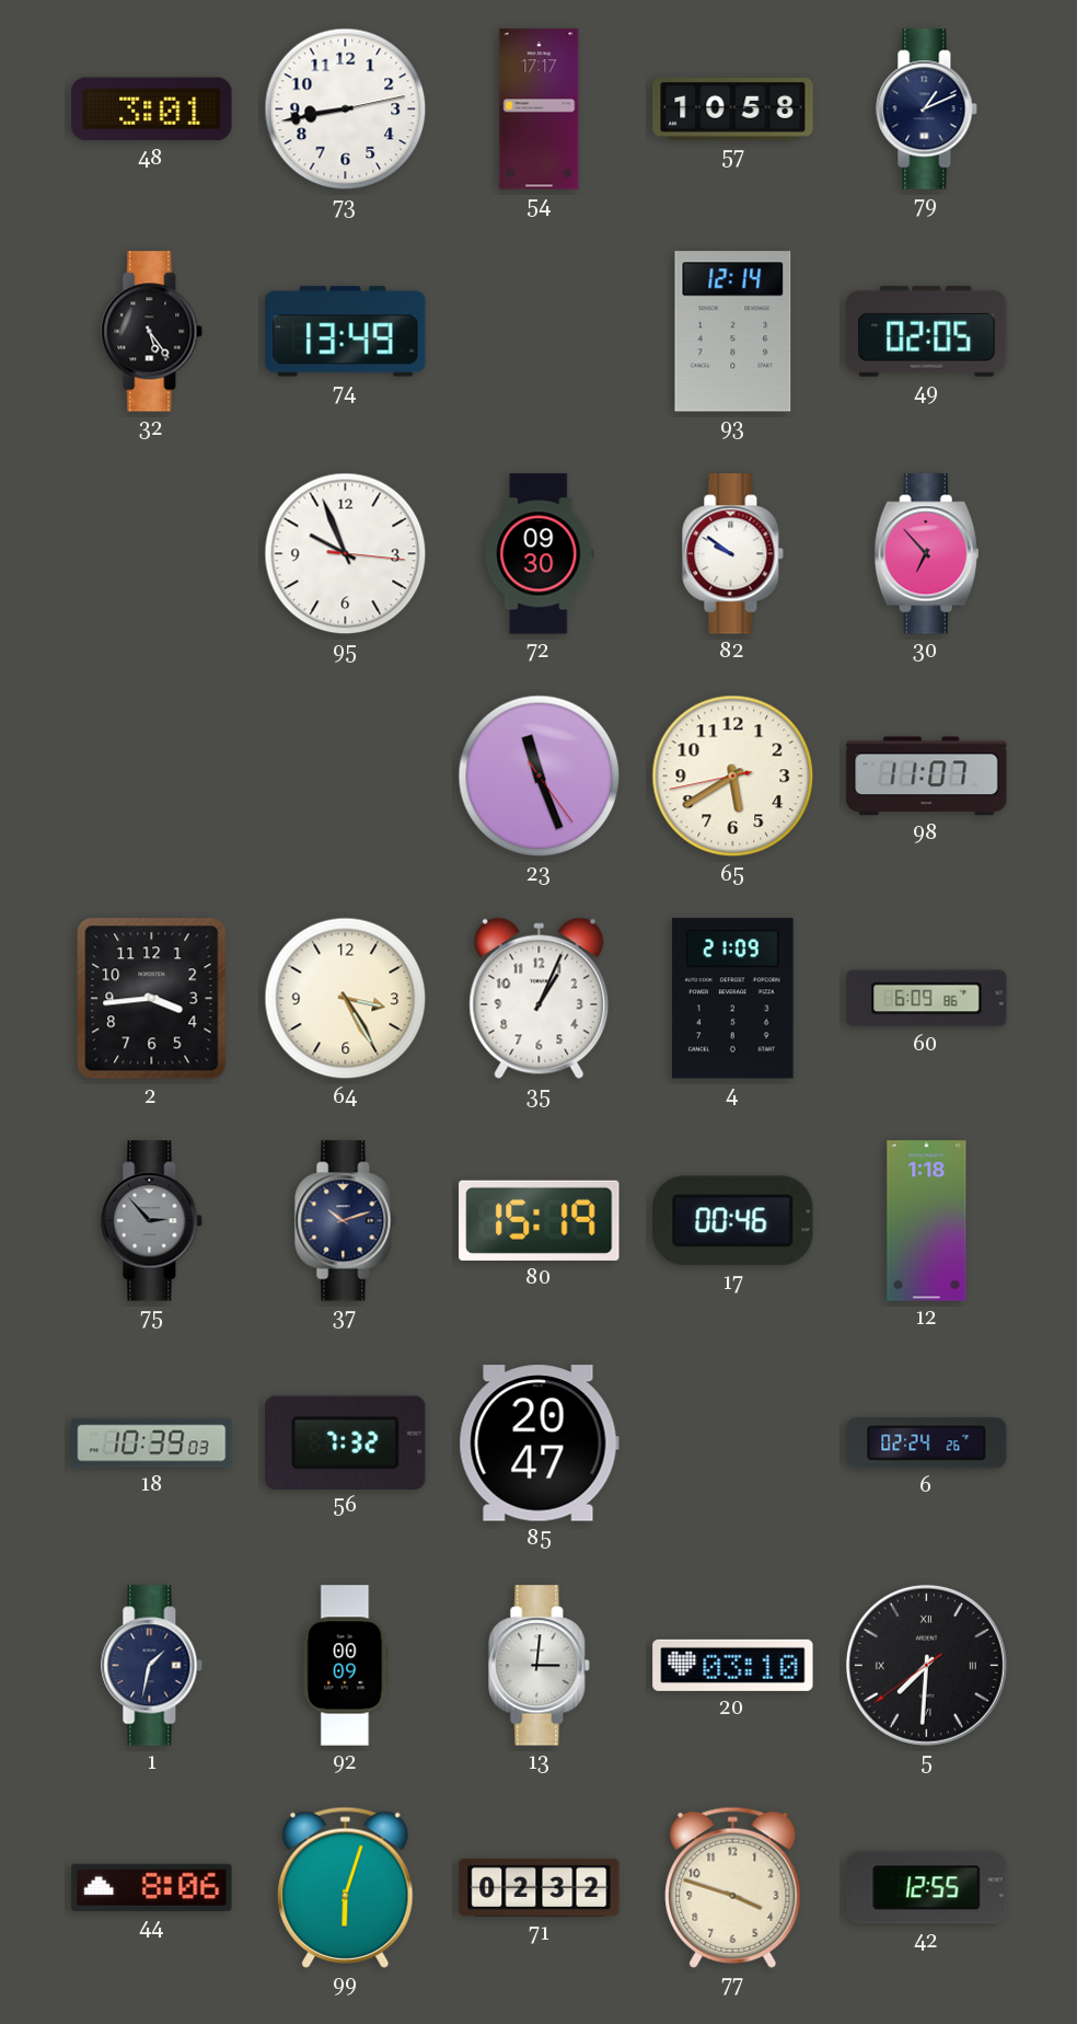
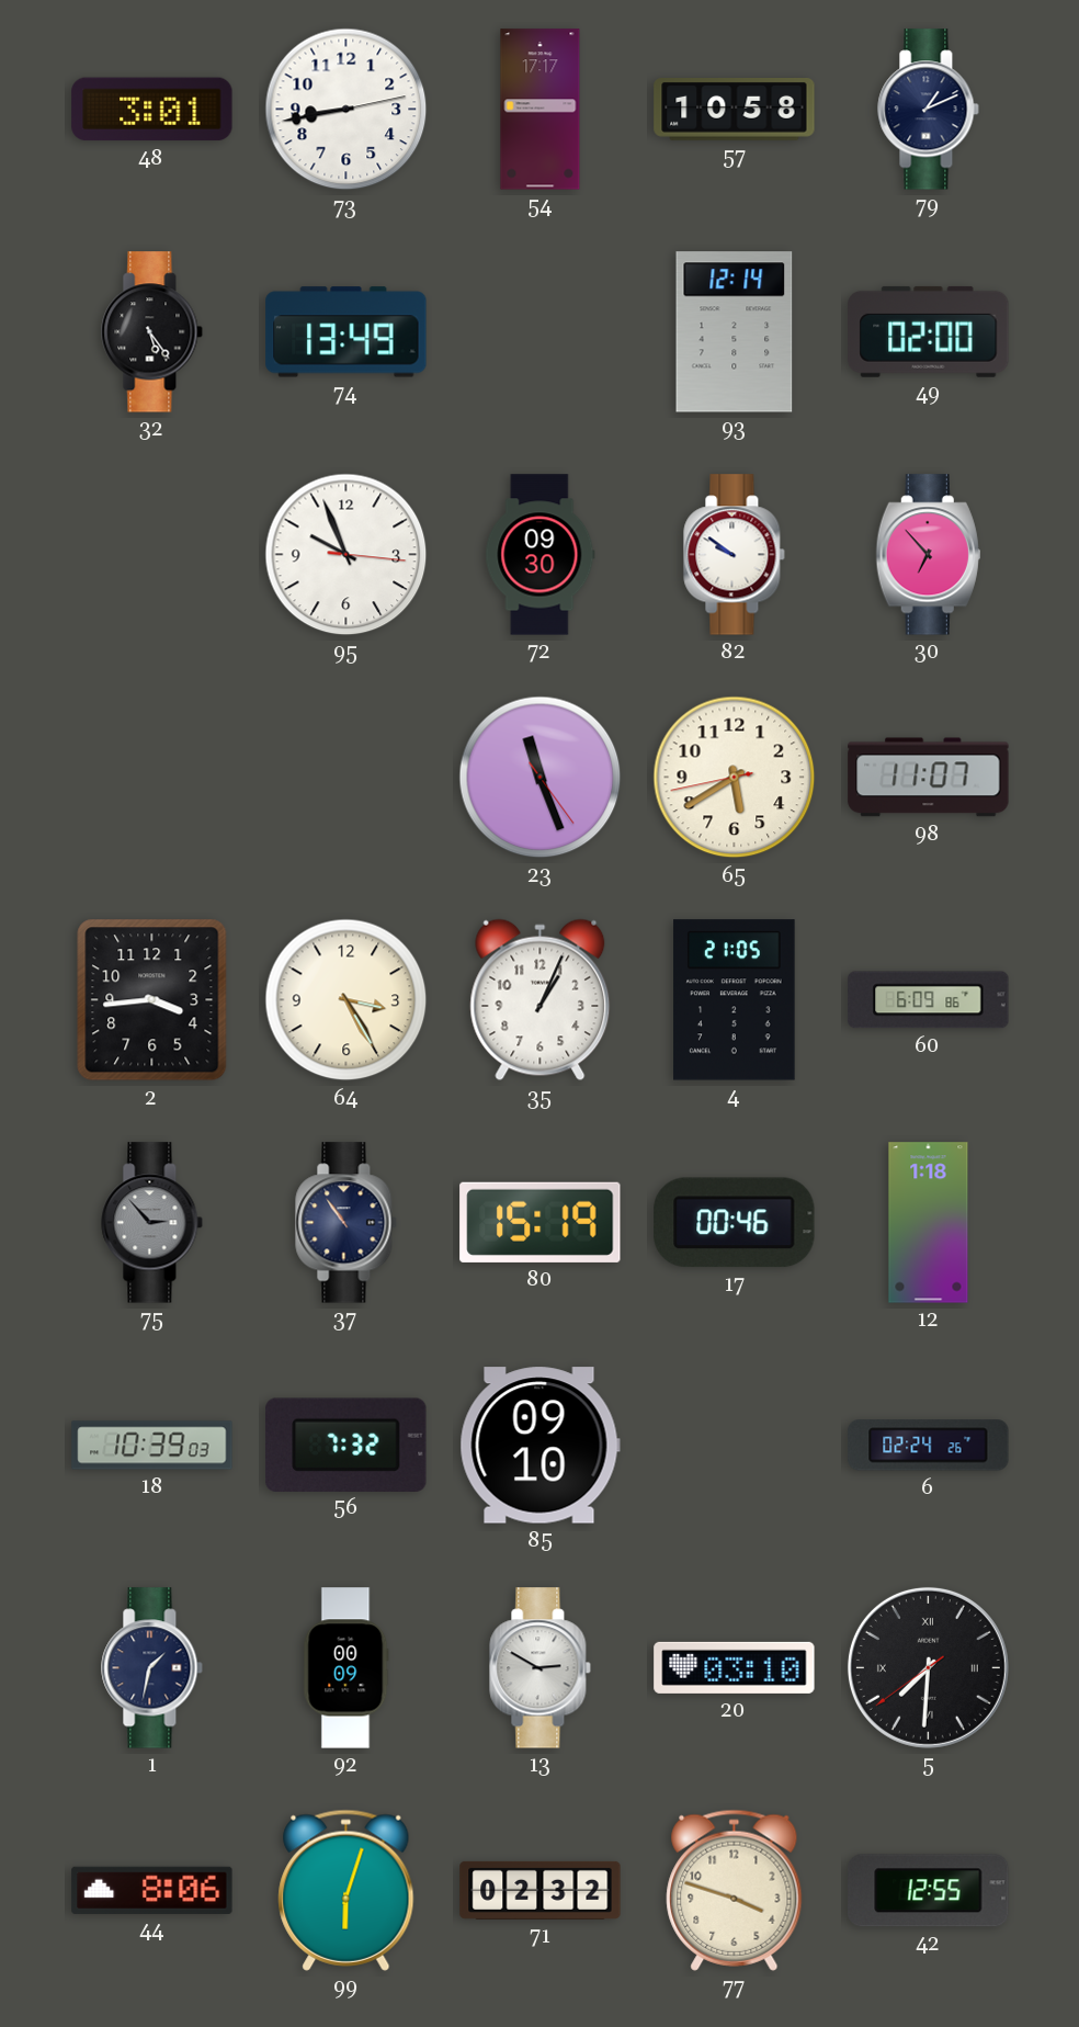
49: 02:05 -> 02:00 (929, 331)
4: 21:09 -> 21:05 (735, 1000)
37: 10:12 -> 10:54 (347, 1223)
85: 20:47 -> 09:10 (539, 1446)
13: 3:01 -> 2:50 (541, 1668)
